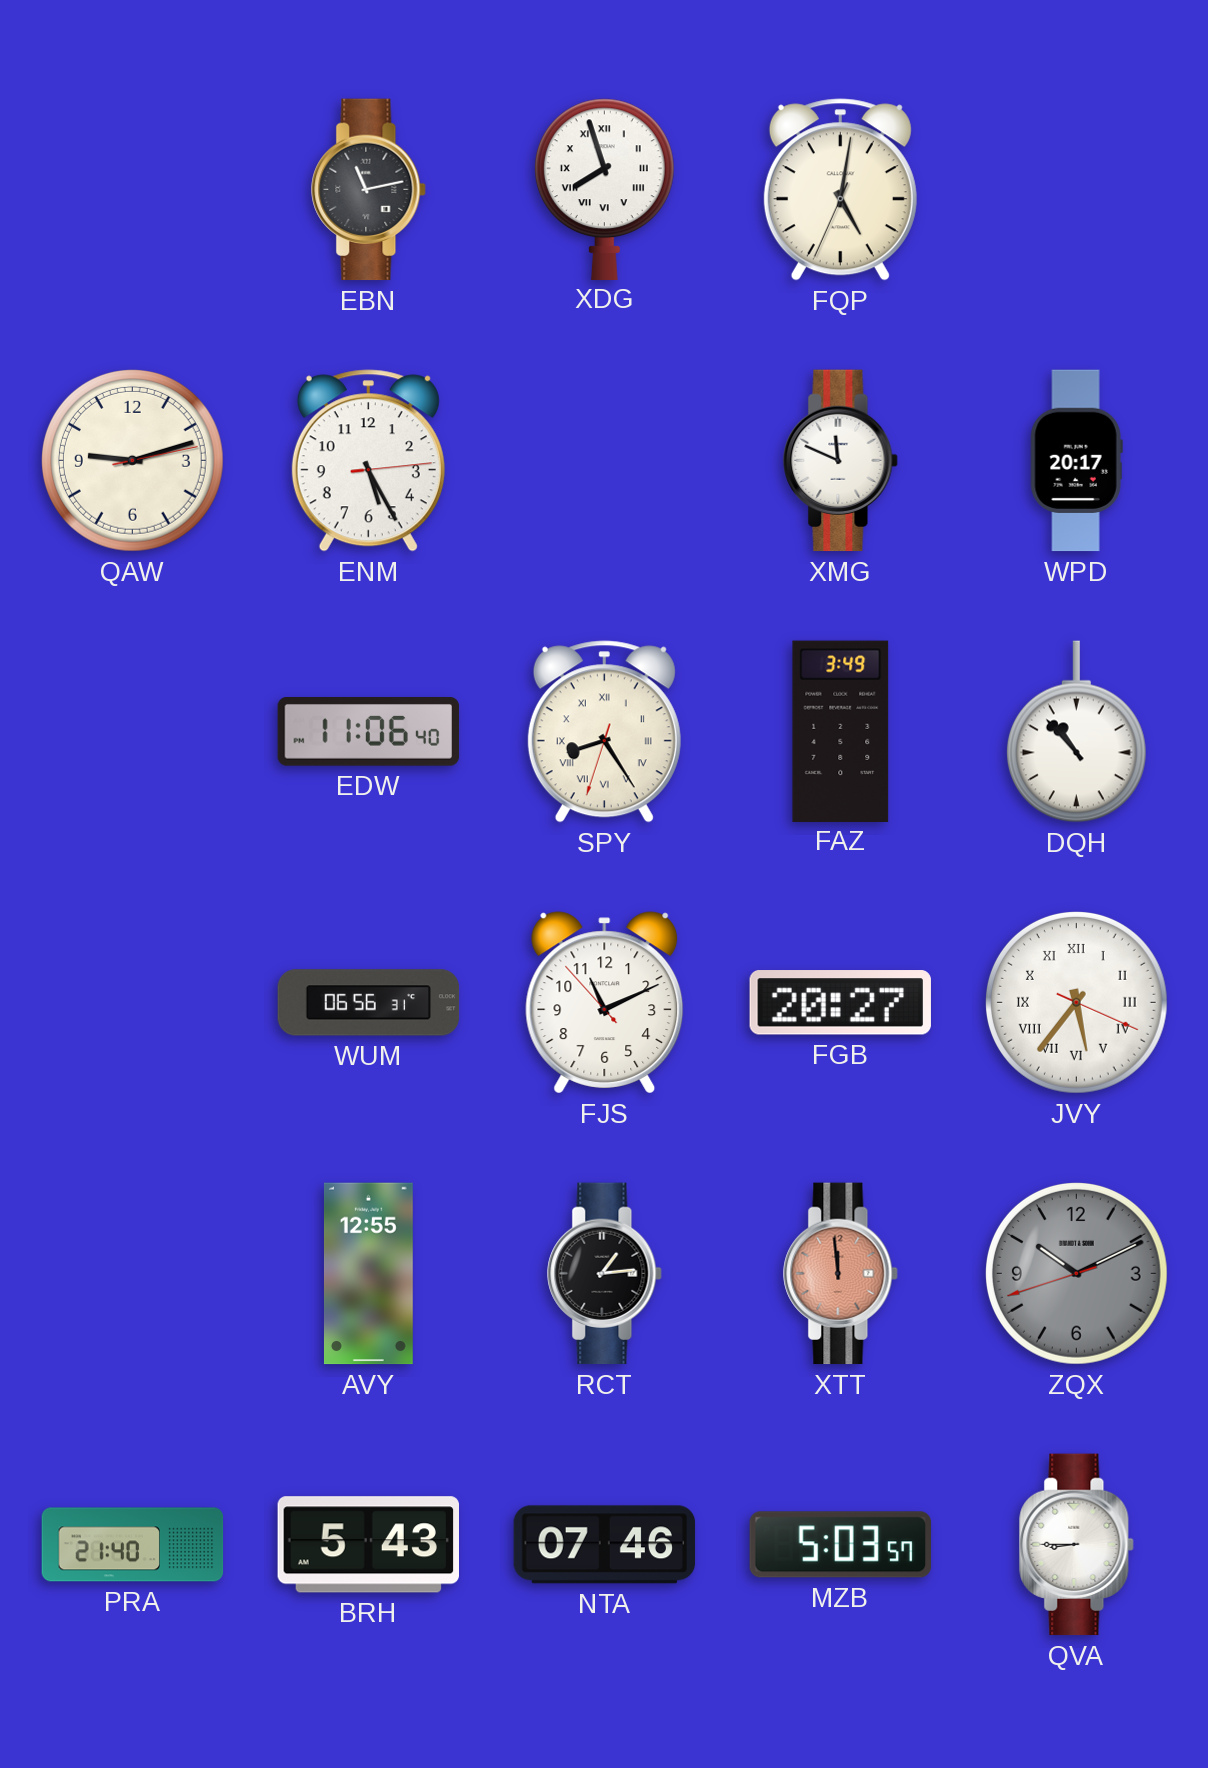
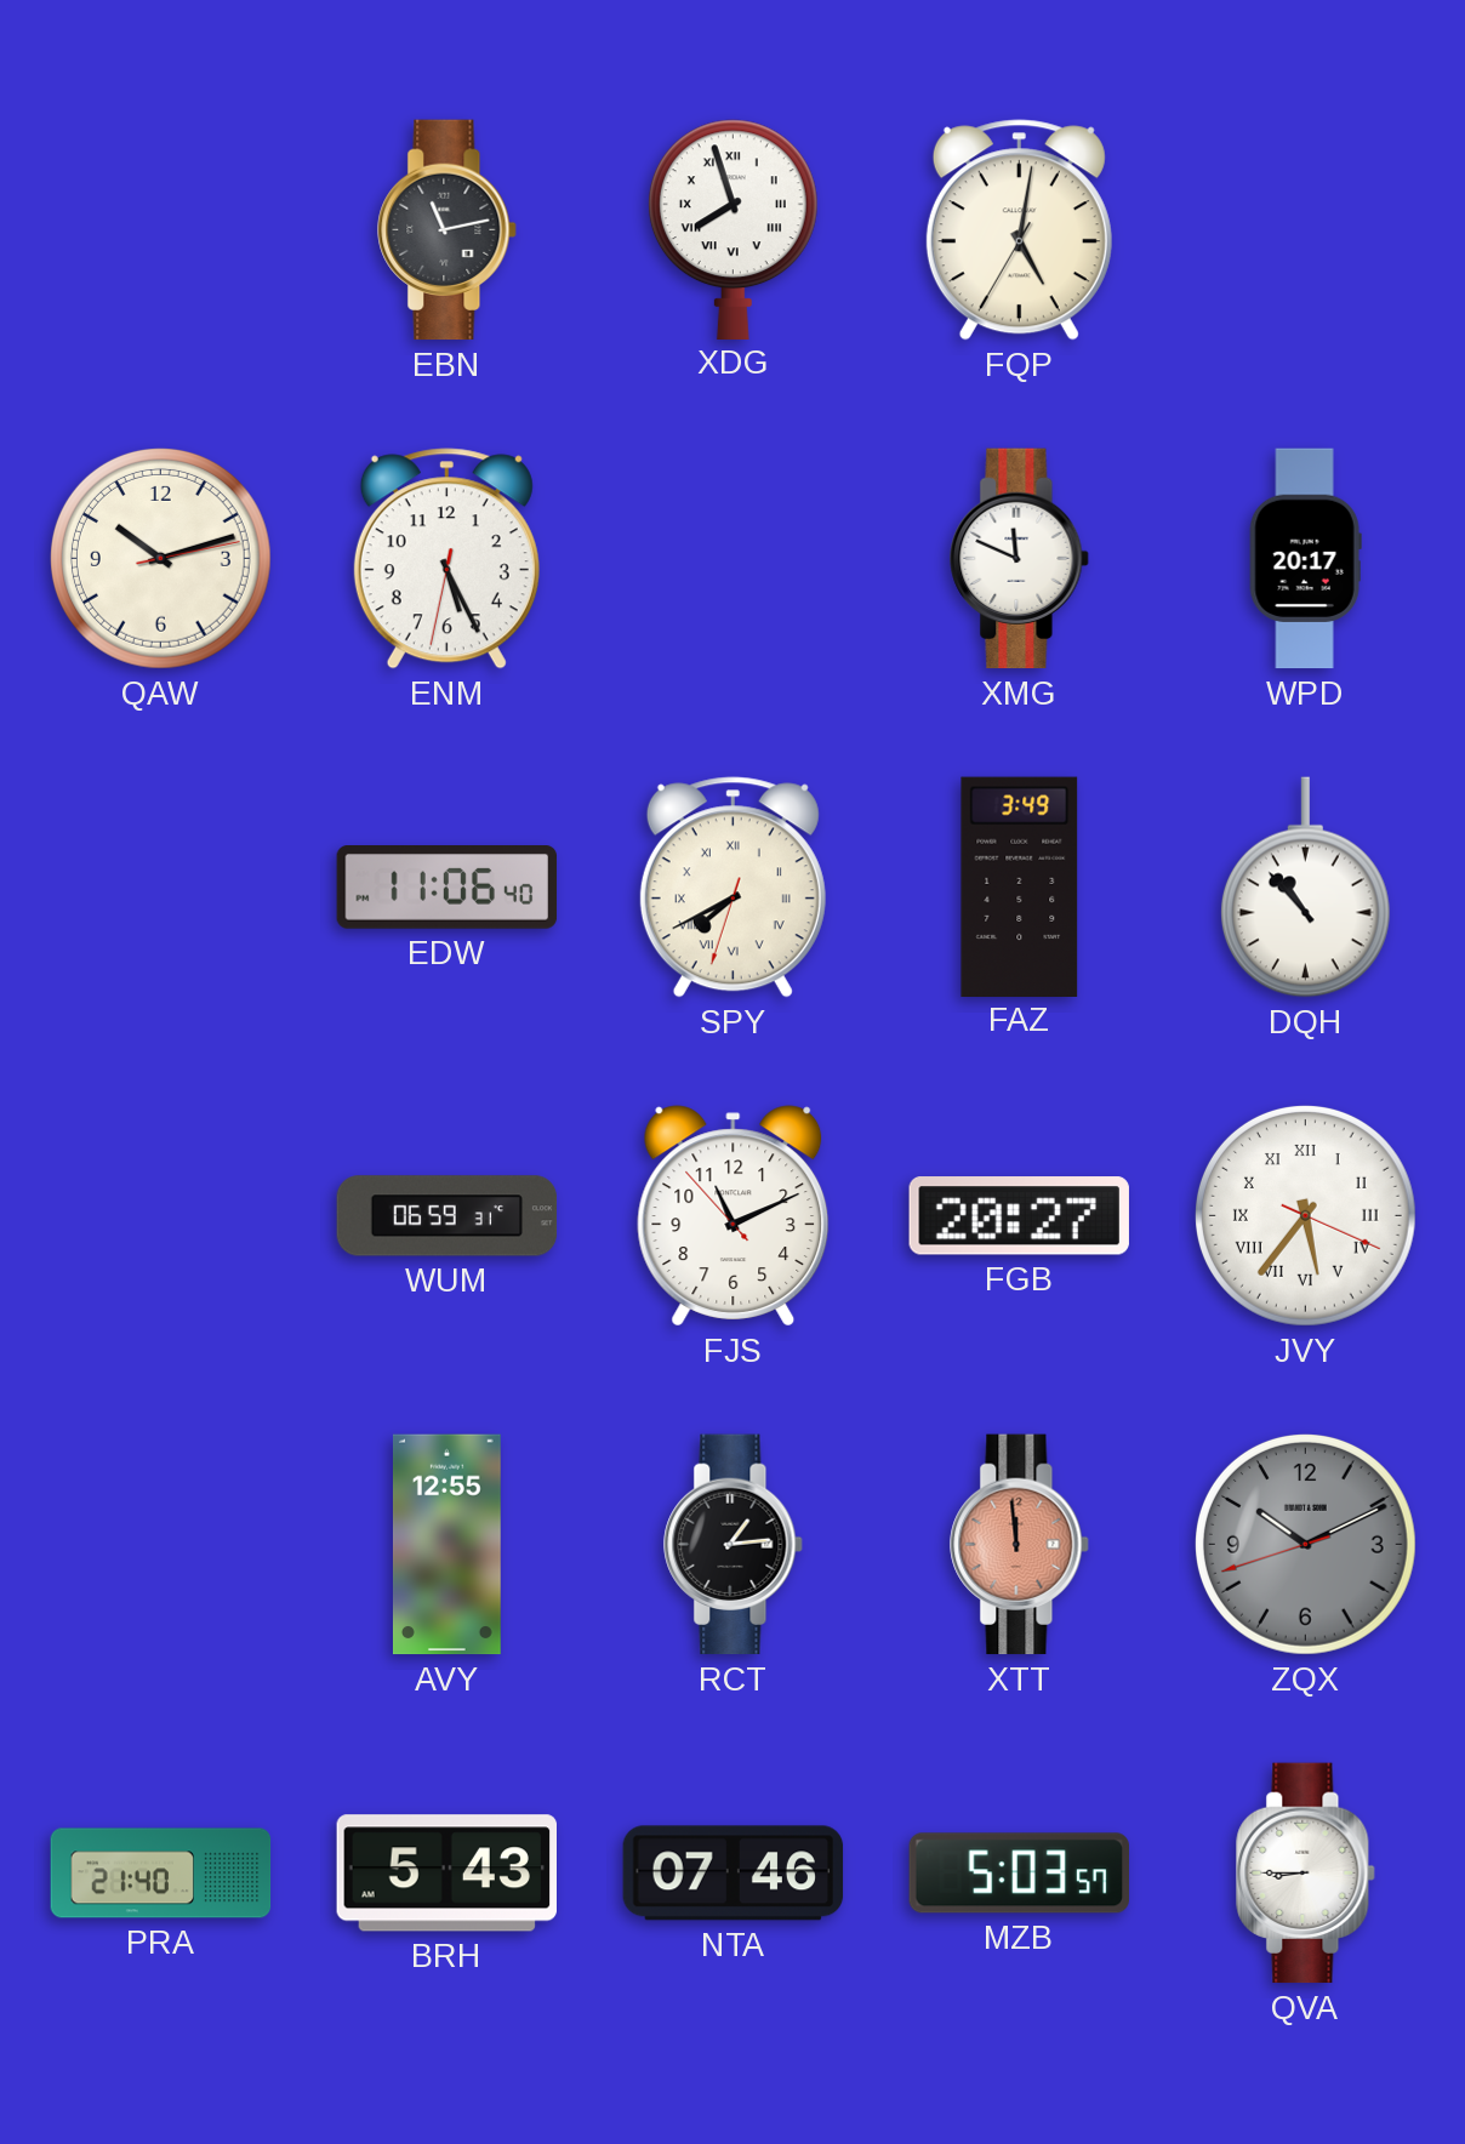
FQP: 5:01:34 -> 5:01:35 (1019, 230)
QAW: 9:12 -> 10:12 (160, 558)
ENM: 5:25:14 -> 5:25:32 (446, 559)
SPY: 8:24 -> 7:40 (732, 888)
WUM: 06:56 -> 06:59 (448, 1216)
